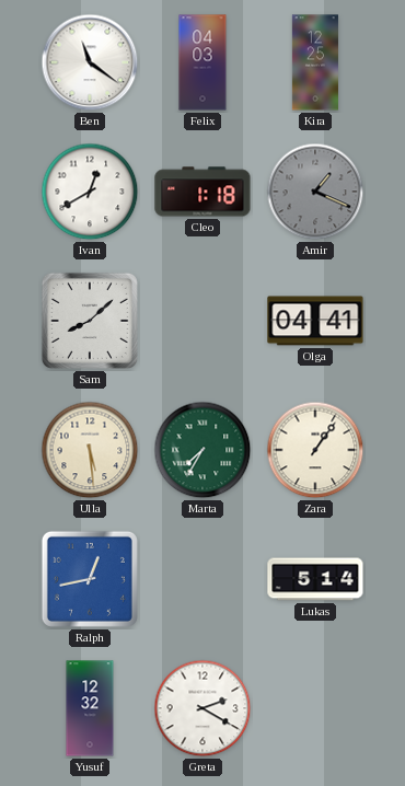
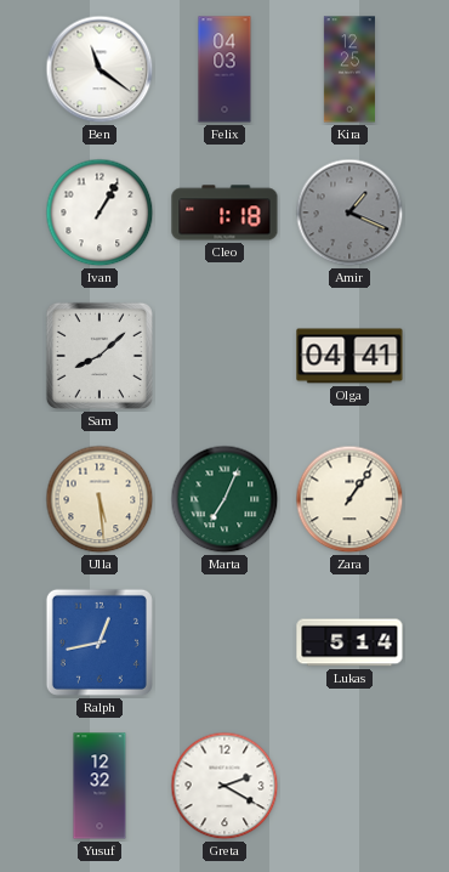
Ivan: 12:40 -> 1:05 (100, 213)
Marta: 7:35 -> 7:04 (224, 499)
